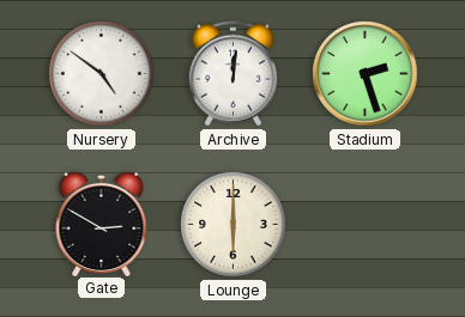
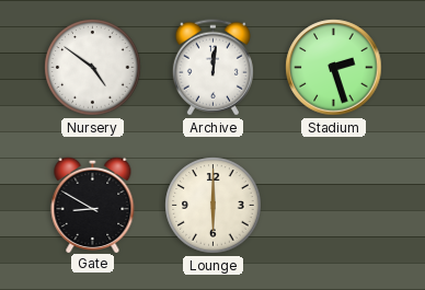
Gate: 2:50 -> 8:50 (93, 204)
